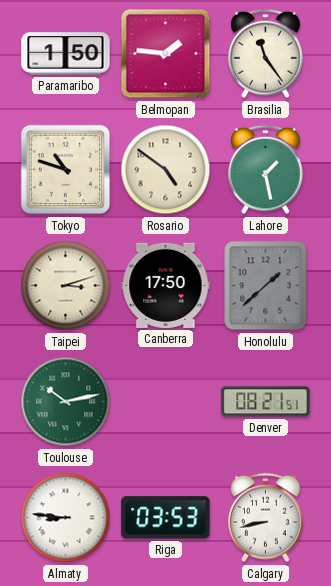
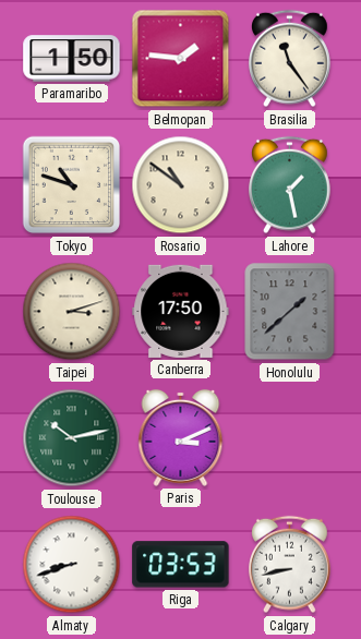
Rosario: 4:51 -> 10:51 (181, 185)
Paris: none -> 3:11 (181, 437)
Denver: 08:21 -> none (266, 402)
Almaty: 8:46 -> 8:42 (72, 565)
